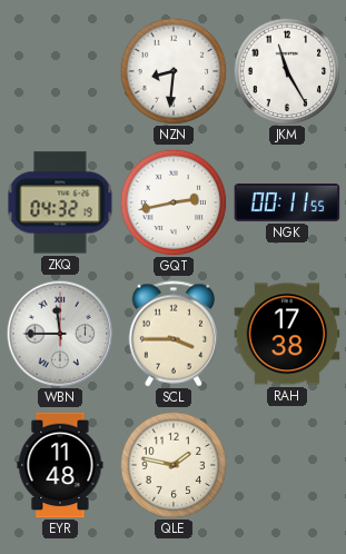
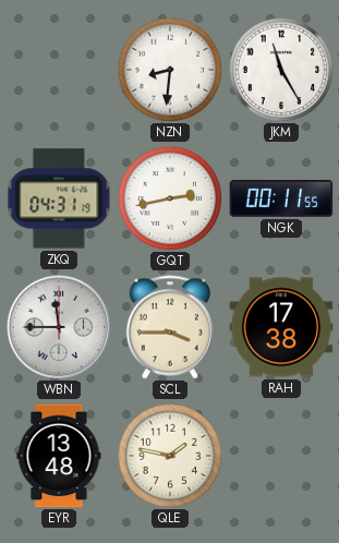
ZKQ: 04:32 -> 04:31 (59, 198)
EYR: 11:48 -> 13:48 (59, 456)
